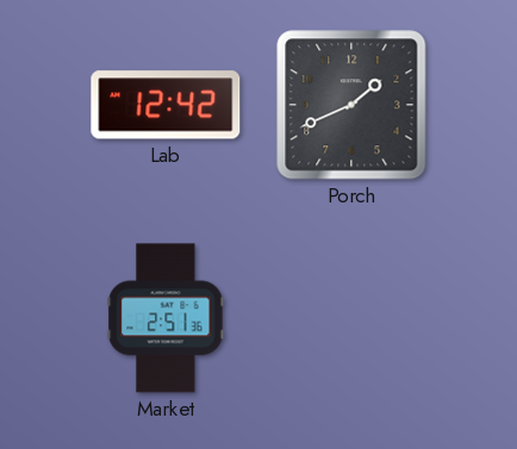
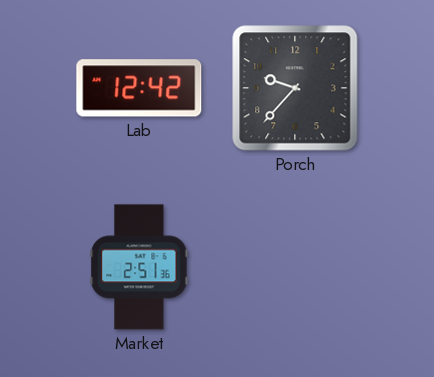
Porch: 1:41 -> 9:37 (295, 88)
